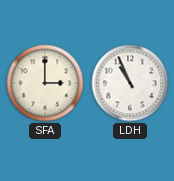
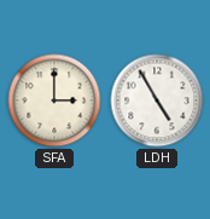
LDH: 10:56 -> 4:55 (157, 100)
